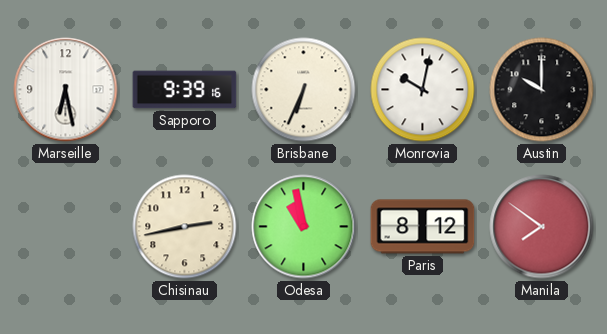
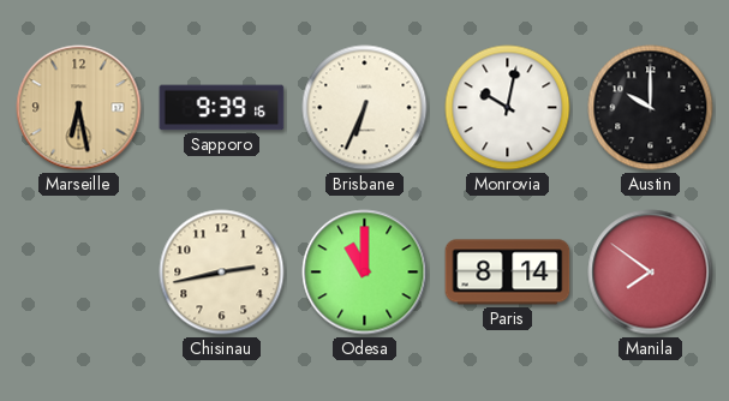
Marseille dial: white -> champagne (79, 108)
Odesa: 10:58 -> 11:00 (365, 273)
Paris: 8:12 -> 8:14 (508, 273)
